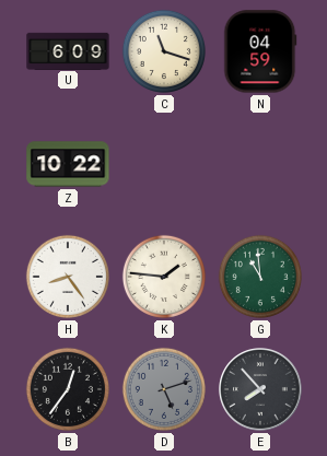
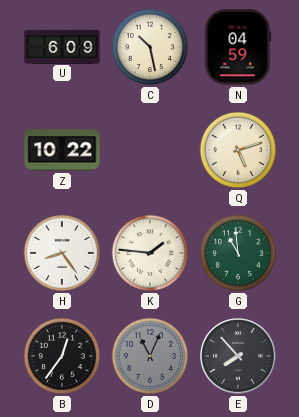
C: 11:18 -> 10:28 (150, 47)
Q: none -> 5:12 (238, 150)
D: 5:12 -> 11:04 (150, 356)
